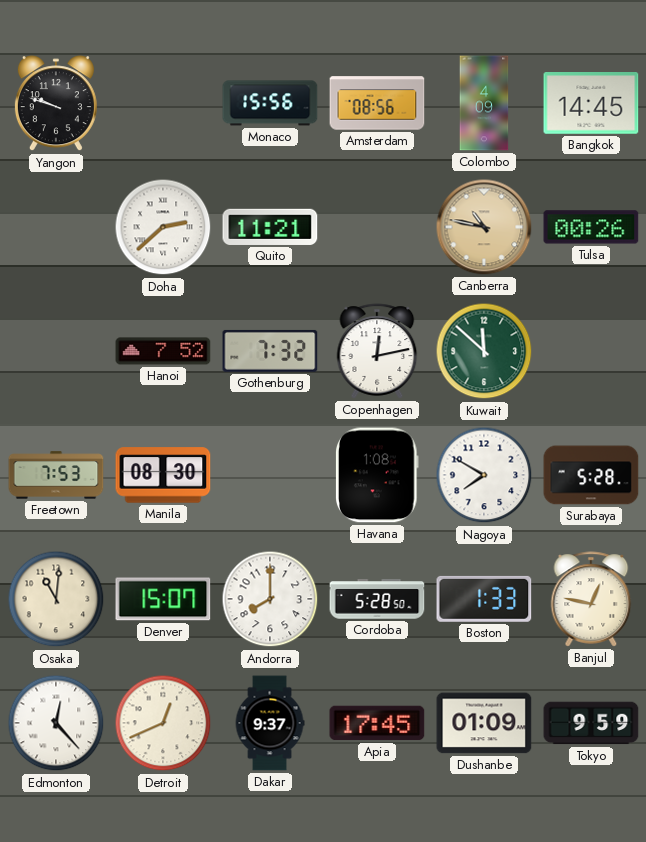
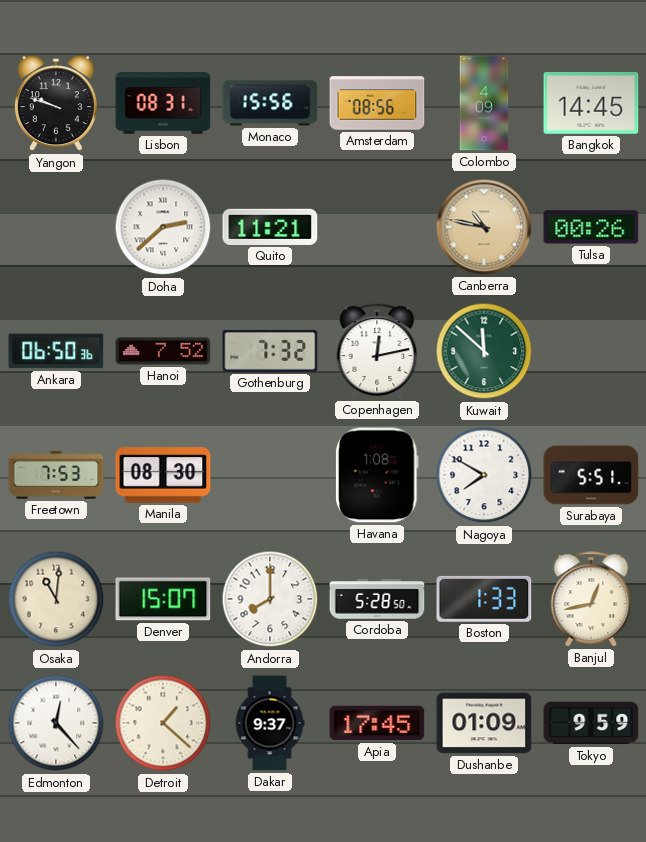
Lisbon: none -> 08:31 (163, 103)
Ankara: none -> 06:50 (56, 351)
Surabaya: 5:28 -> 5:51 (591, 475)
Banjul: 12:47 -> 12:43 (591, 599)
Detroit: 12:41 -> 1:22 (163, 723)
